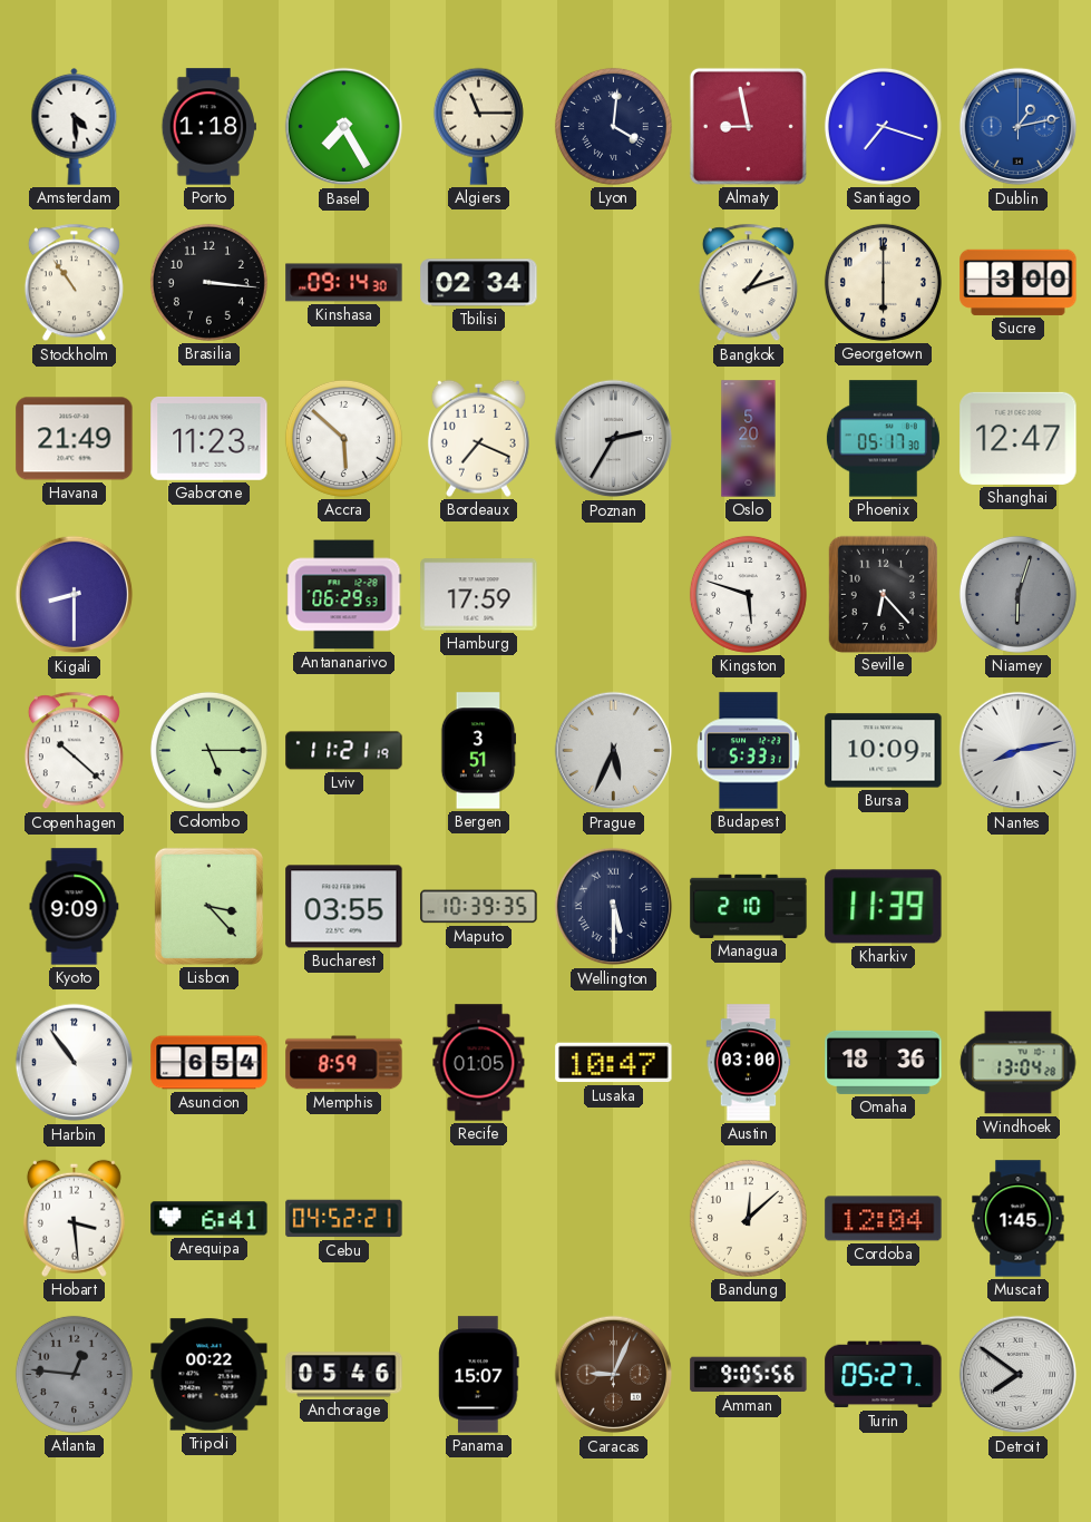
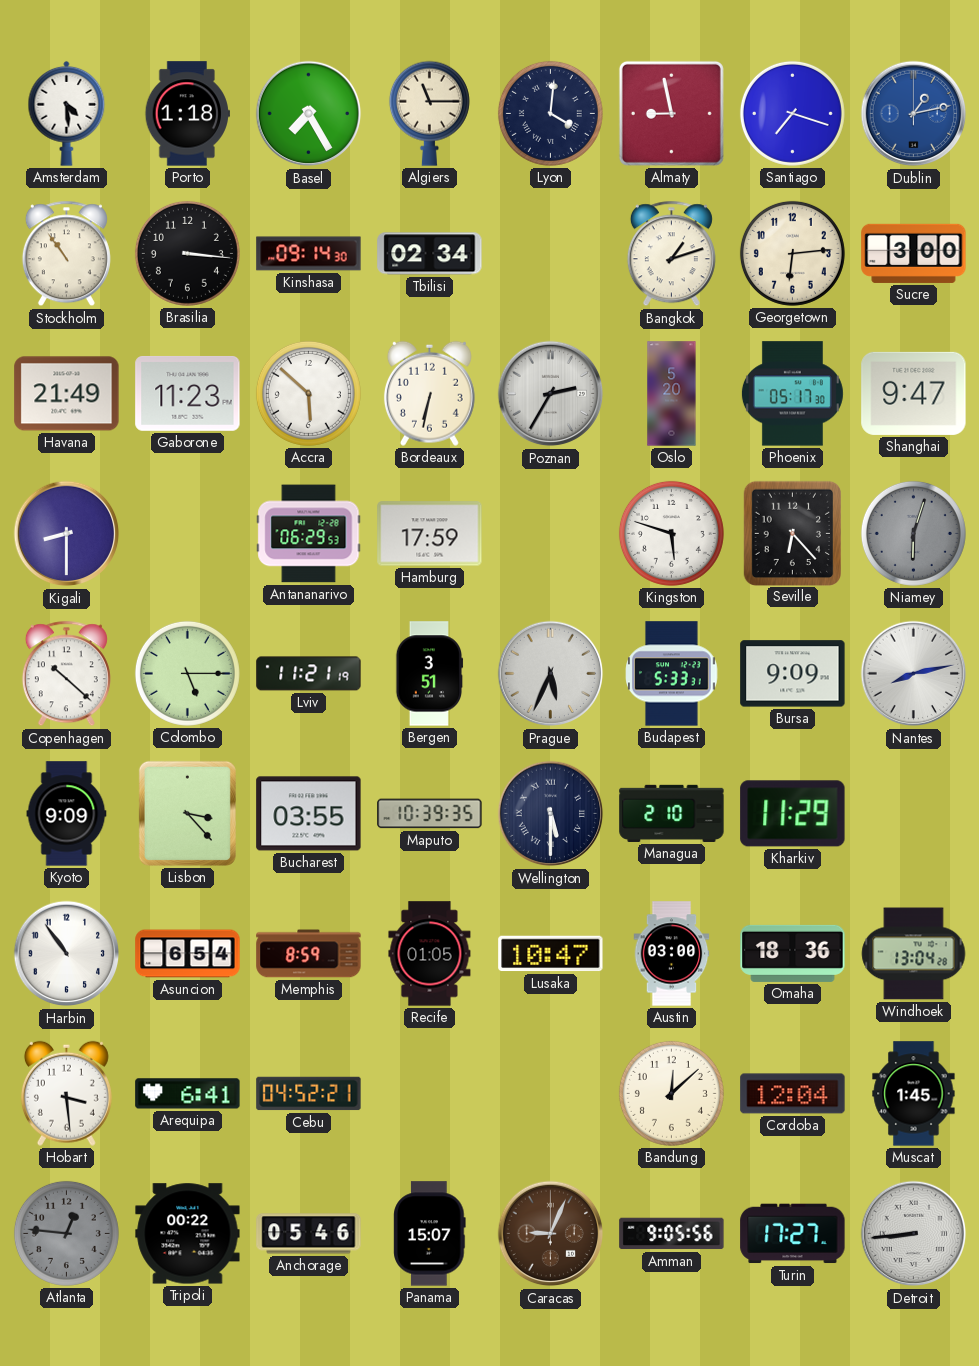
Georgetown: 6:00 -> 6:14 (792, 253)
Bordeaux: 7:19 -> 6:32 (429, 393)
Shanghai: 12:47 -> 9:47 (914, 393)
Bursa: 10:09 -> 9:09 (793, 674)
Kharkiv: 11:39 -> 11:29 (793, 814)
Turin: 05:27 -> 17:27 (793, 1234)
Detroit: 7:51 -> 8:44 (914, 1234)
